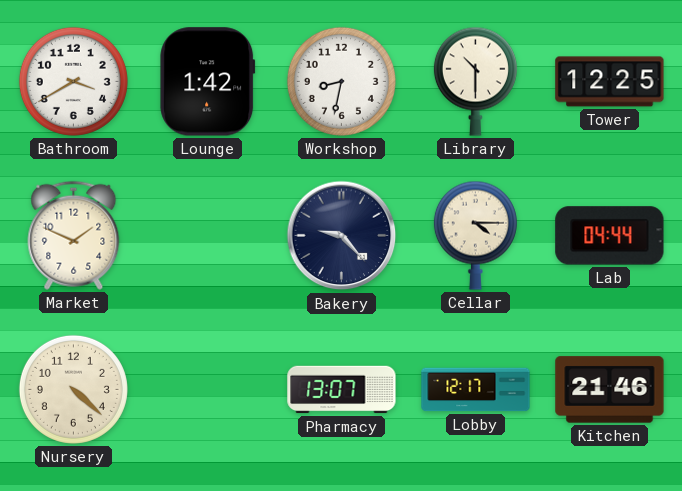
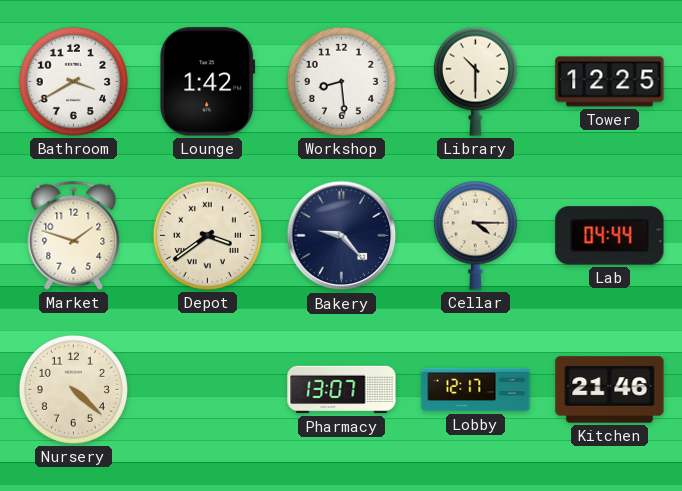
Workshop: 8:32 -> 8:29 (341, 81)
Market: 1:49 -> 1:48 (74, 235)
Depot: none -> 3:39 (207, 235)
